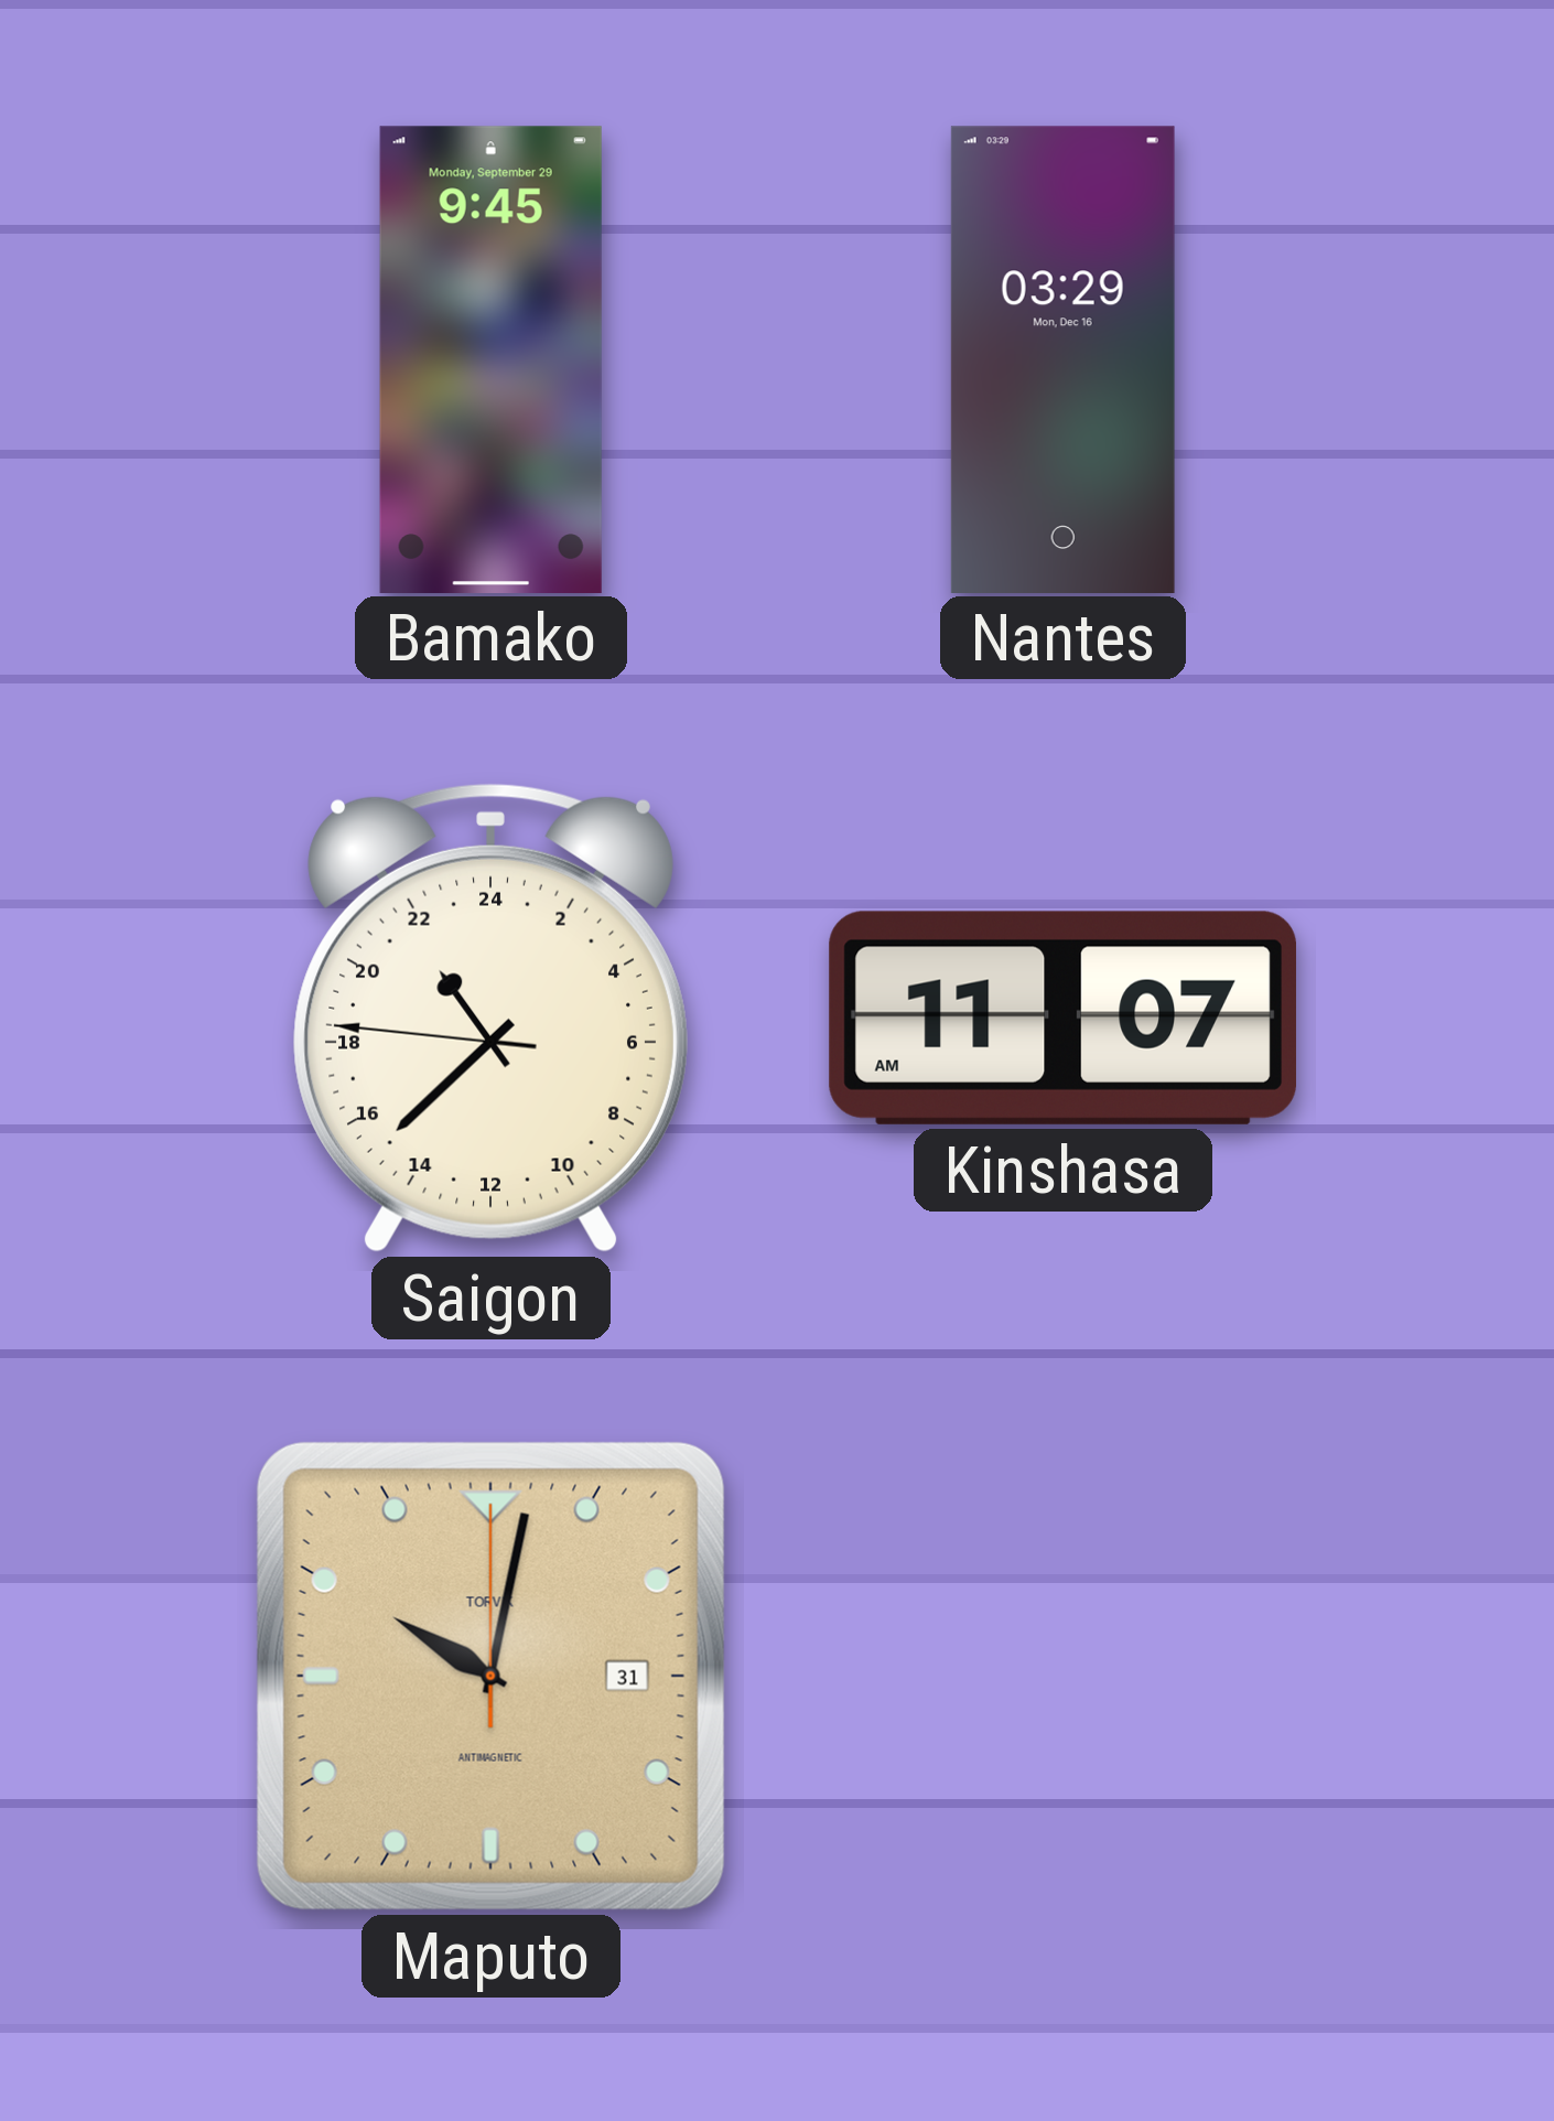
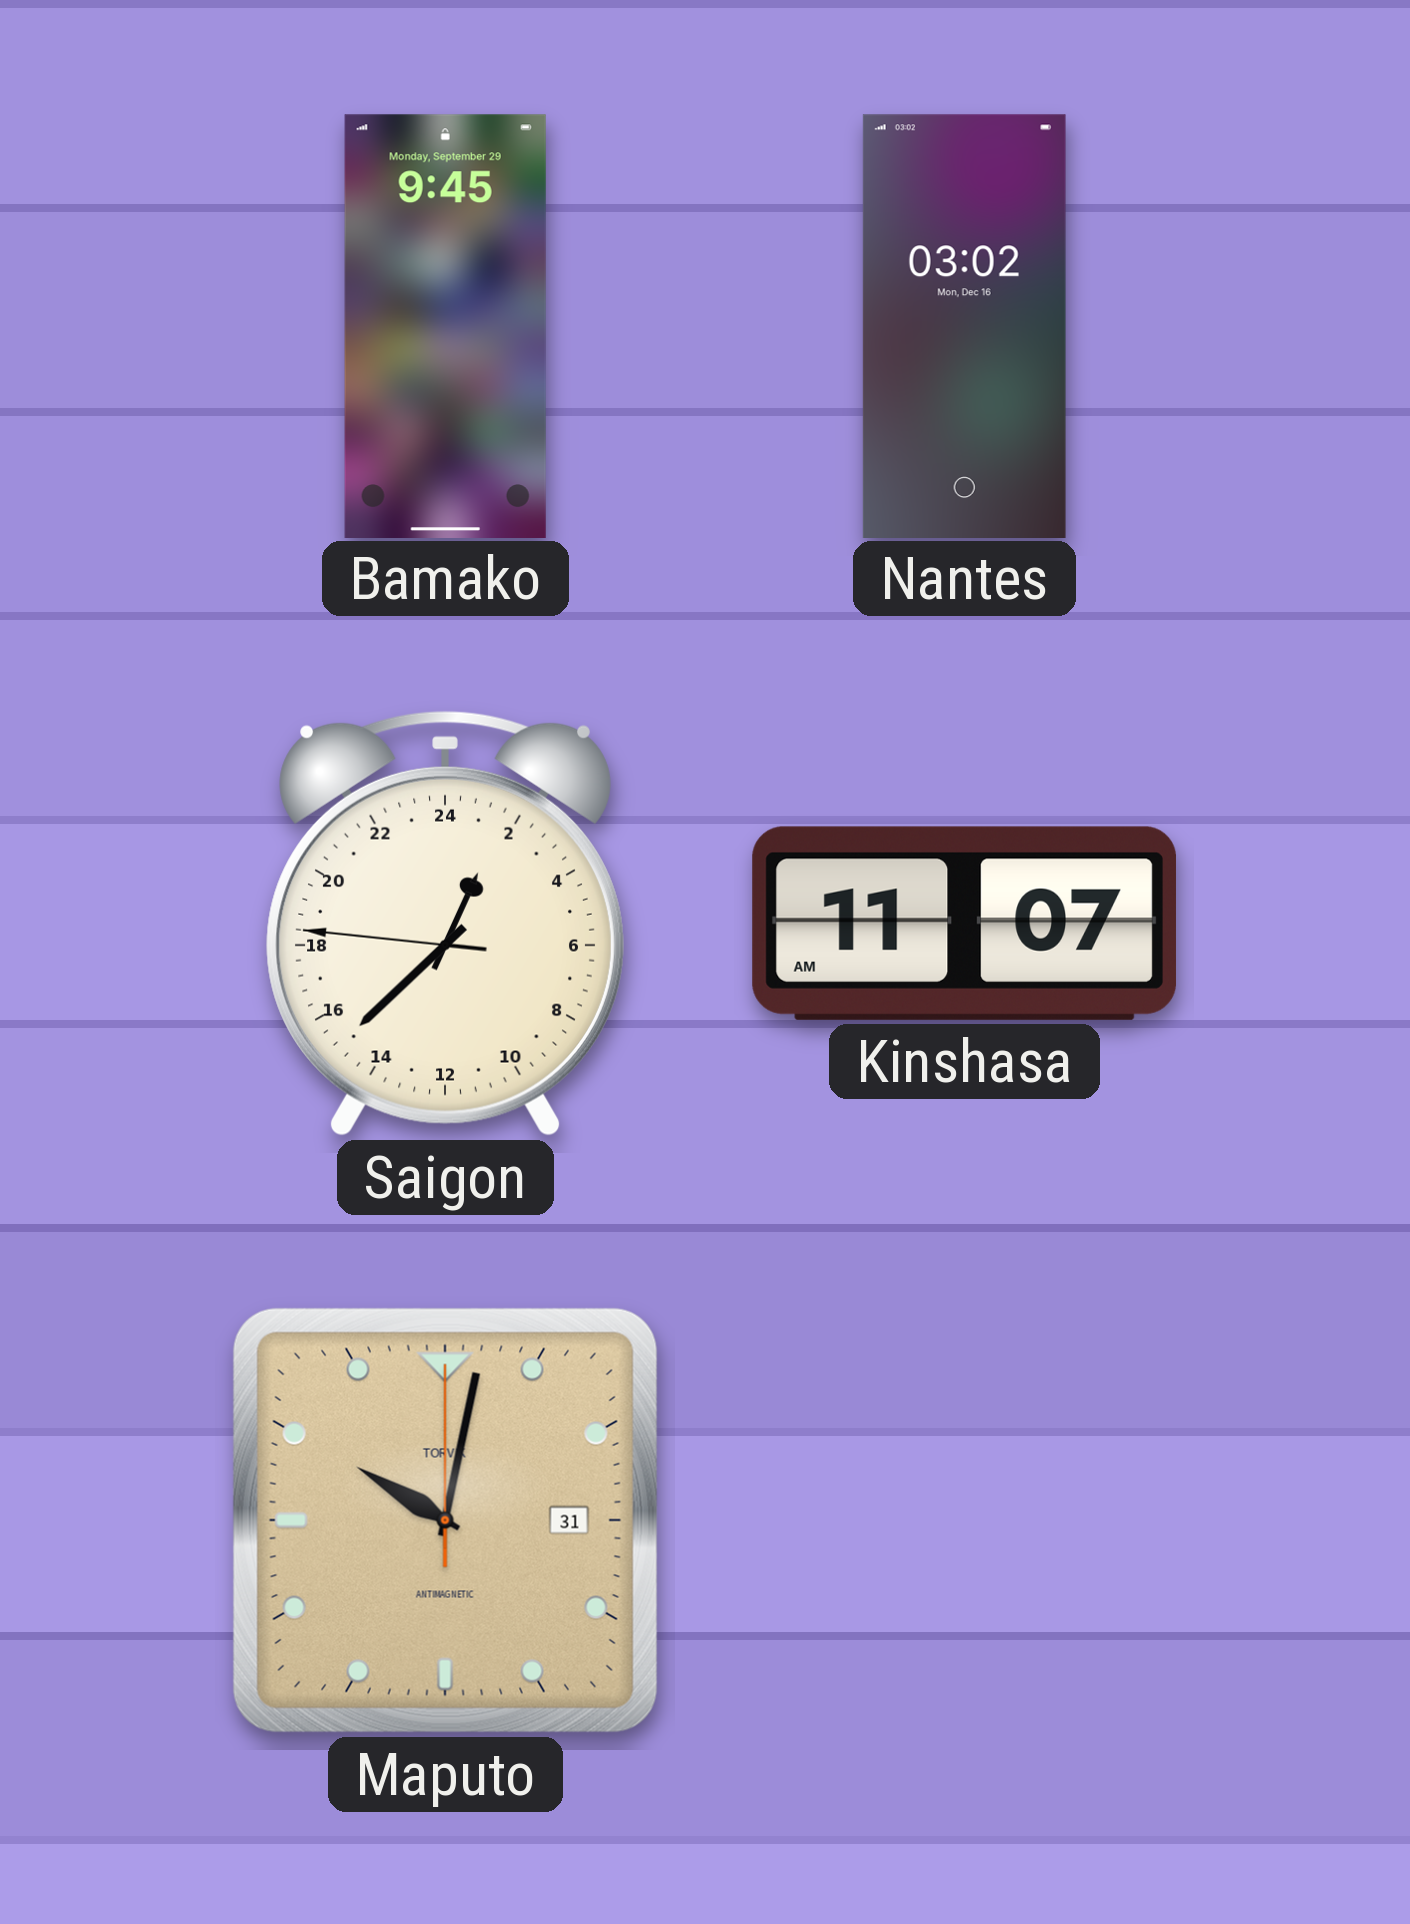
Nantes: 03:29 -> 03:02 (964, 326)
Saigon: 21:37 -> 1:37 (445, 924)
